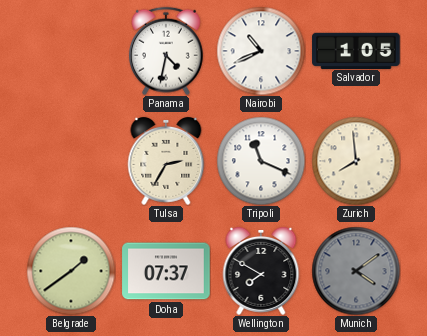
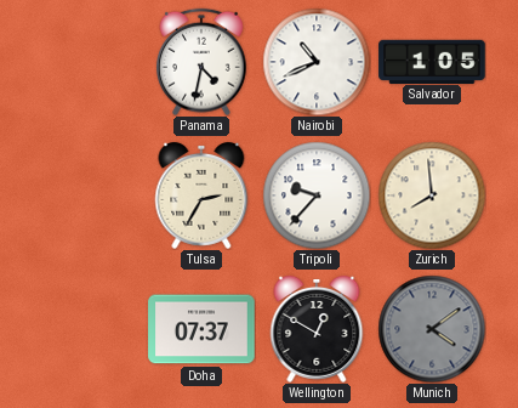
Tripoli: 11:19 -> 9:37 (317, 195)
Belgrade: 1:39 -> none (71, 271)
Wellington: 7:50 -> 12:50 (317, 329)
